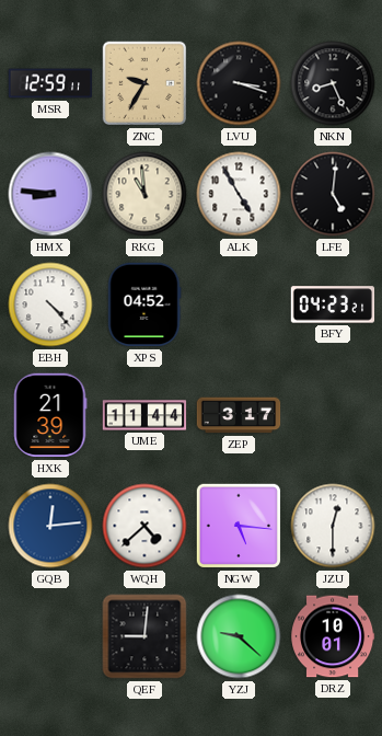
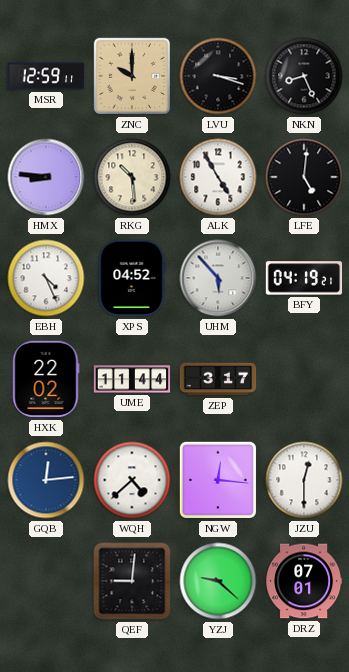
ZNC: 9:35 -> 10:00 (132, 76)
RKG: 10:59 -> 10:29 (132, 177)
EBH: 4:23 -> 4:26 (46, 278)
UHM: none -> 5:53 (218, 278)
BFY: 04:23 -> 04:19 (304, 278)
HXK: 21:39 -> 22:02 (46, 379)
NGW: 5:16 -> 12:16 (218, 480)
DRZ: 10:01 -> 07:01 (304, 581)
